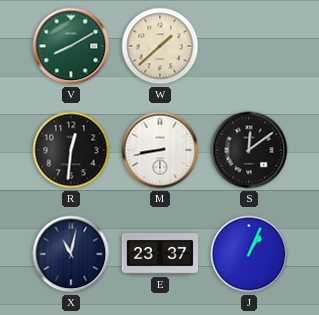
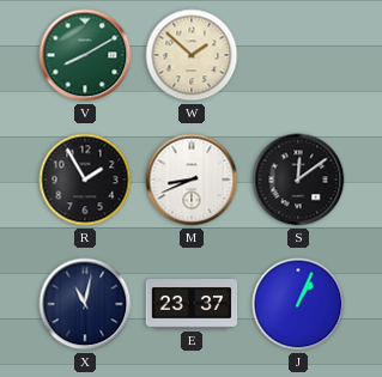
W: 1:38 -> 1:52 (192, 55)
R: 12:31 -> 1:55 (85, 180)
M: 8:43 -> 8:41 (192, 180)
